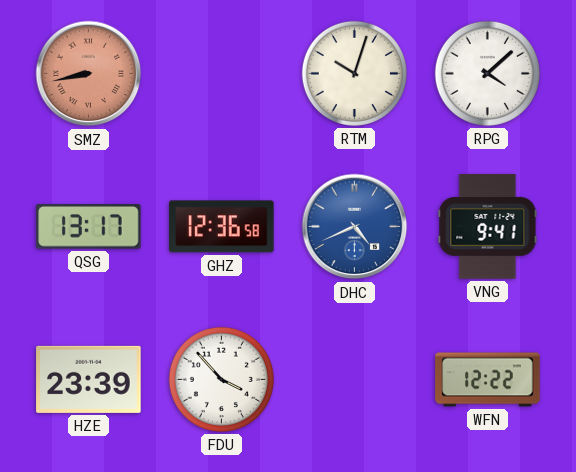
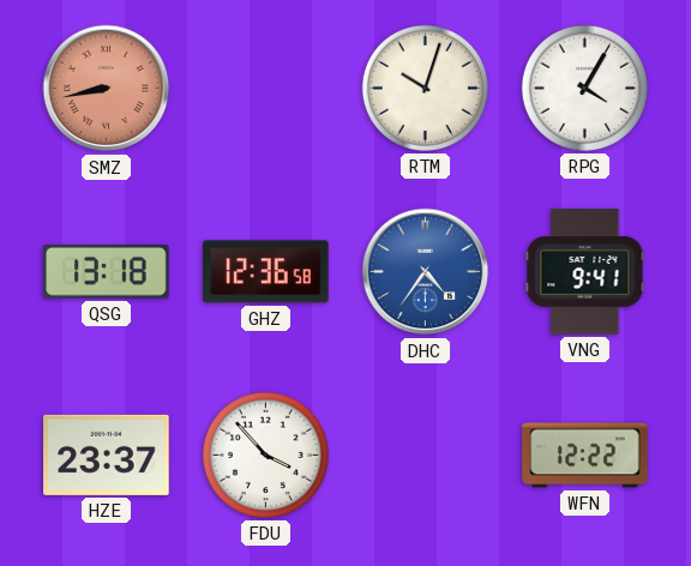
RPG: 4:08 -> 4:05 (584, 88)
QSG: 13:17 -> 13:18 (107, 272)
DHC: 4:41 -> 4:36 (426, 272)
HZE: 23:39 -> 23:37 (107, 454)
